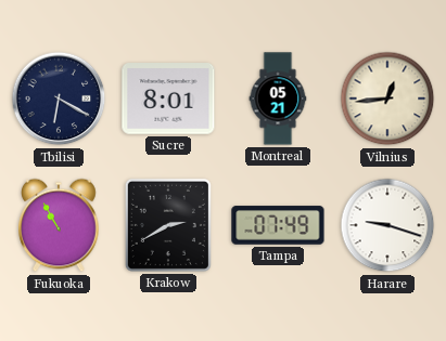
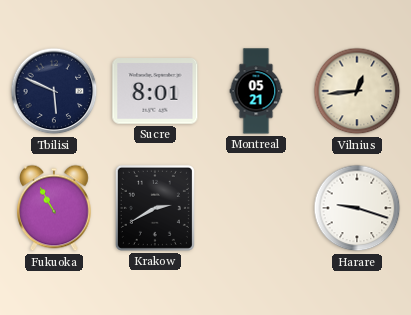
Tbilisi: 6:20 -> 5:49 (54, 91)
Tampa: 07:49 -> none (278, 225)
